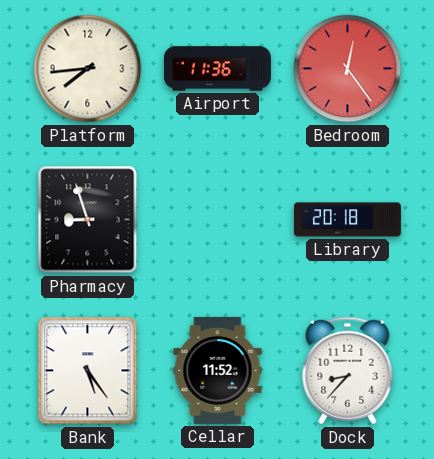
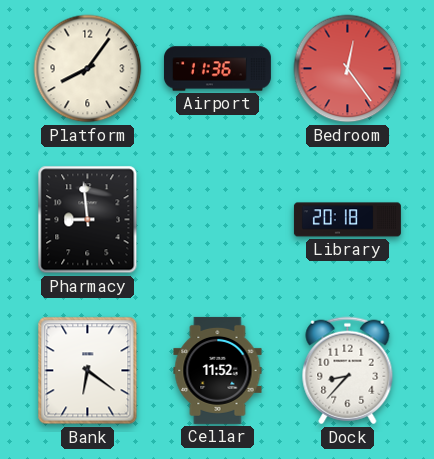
Platform: 7:44 -> 8:06 (88, 69)
Pharmacy: 8:57 -> 8:59 (88, 220)
Bank: 5:24 -> 6:21 (88, 371)
